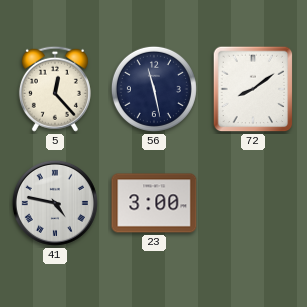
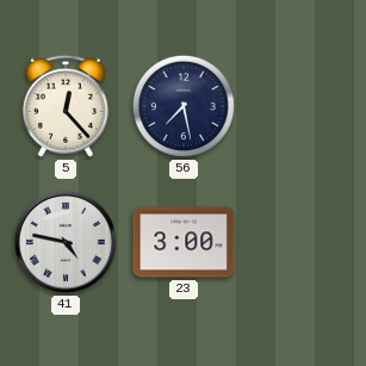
56: 11:28 -> 7:28 (184, 106)
72: 8:09 -> none (253, 89)
